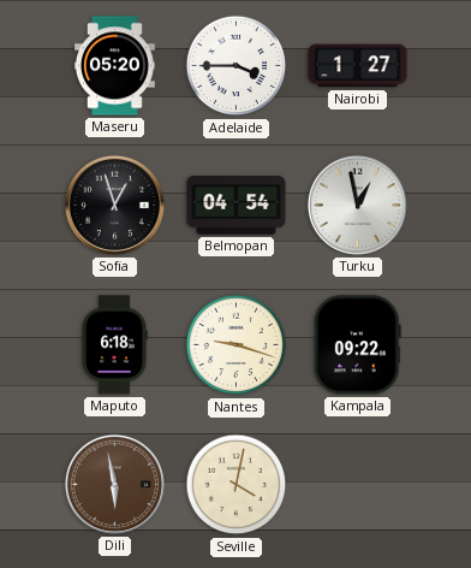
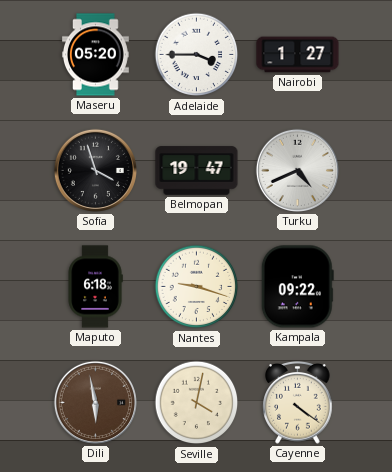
Sofia: 12:57 -> 3:57 (95, 170)
Belmopan: 04:54 -> 19:47 (197, 171)
Turku: 12:58 -> 4:41 (297, 170)
Cayenne: none -> 4:21 (298, 403)
